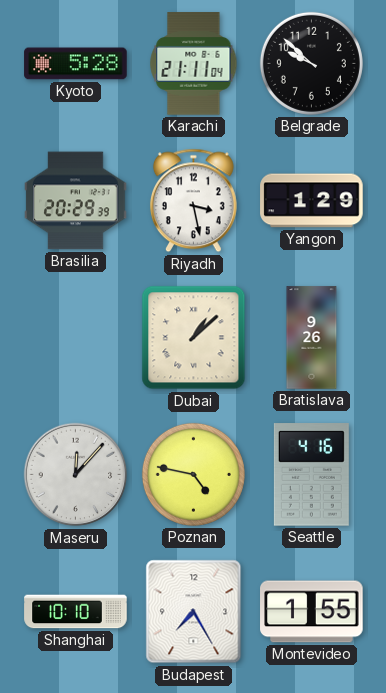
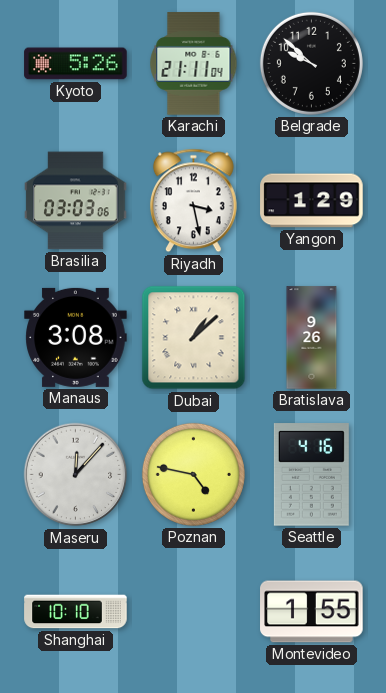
Kyoto: 5:28 -> 5:26 (76, 64)
Brasilia: 20:29 -> 03:03 (76, 201)
Manaus: none -> 3:08 (76, 337)
Budapest: 7:25 -> none (194, 612)
